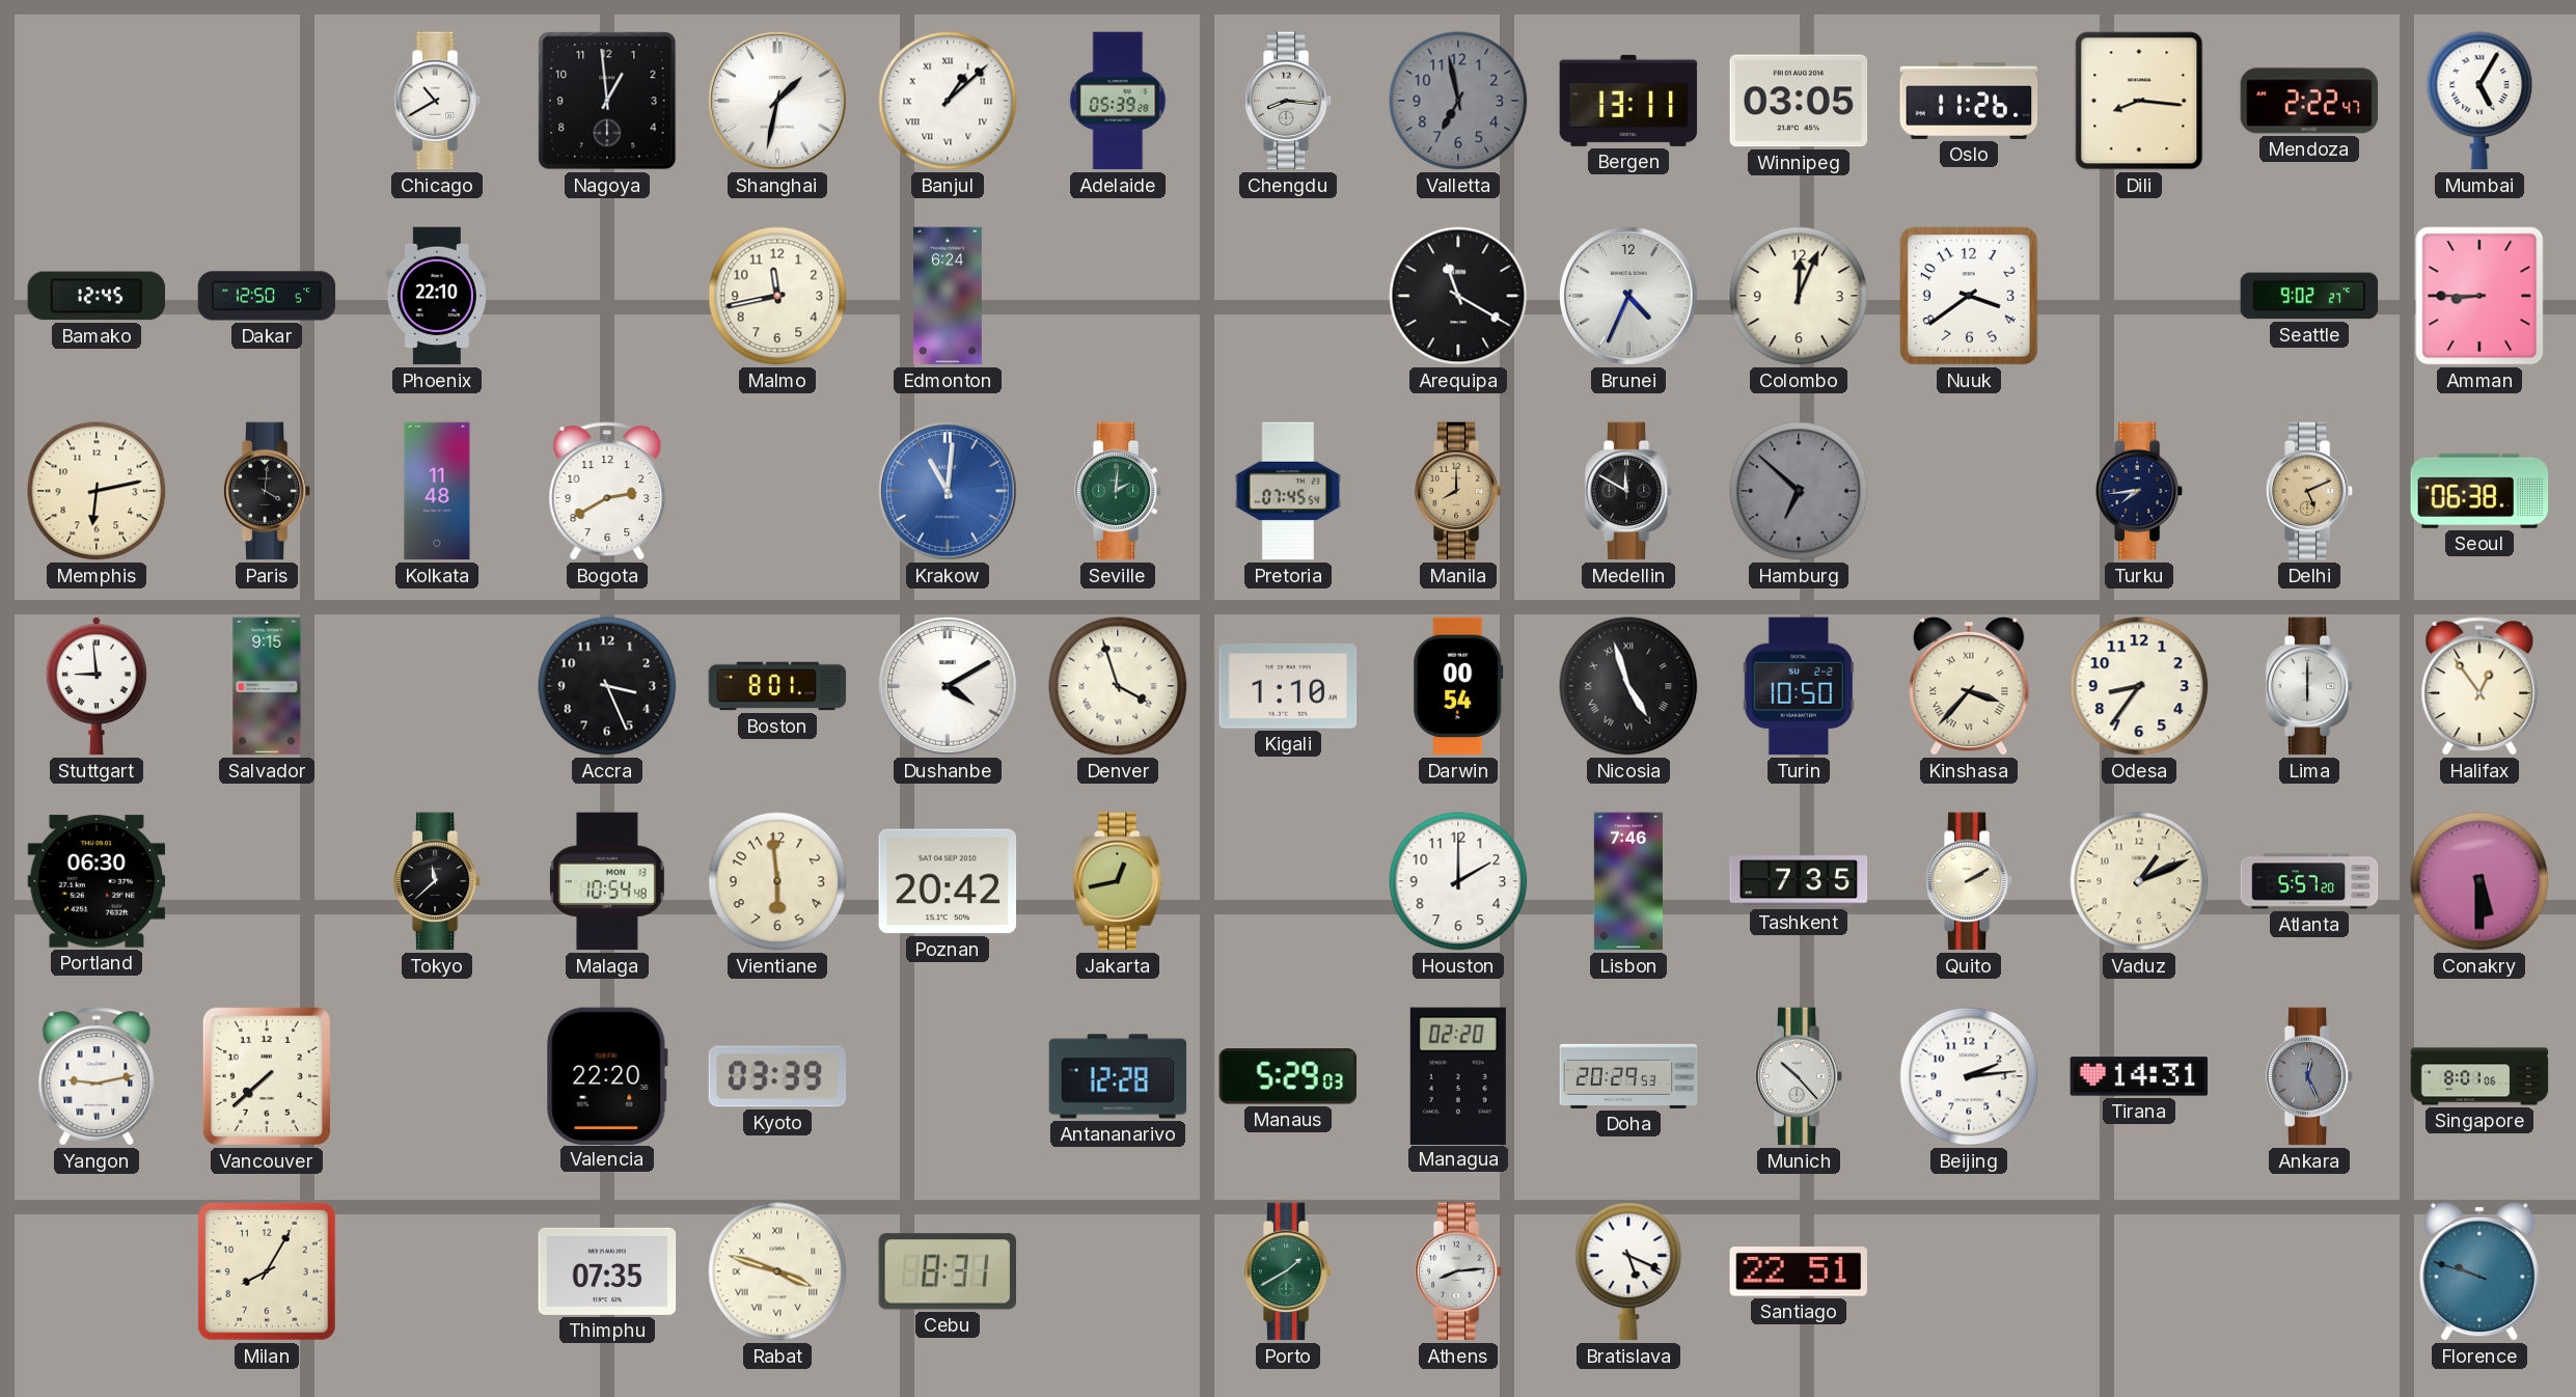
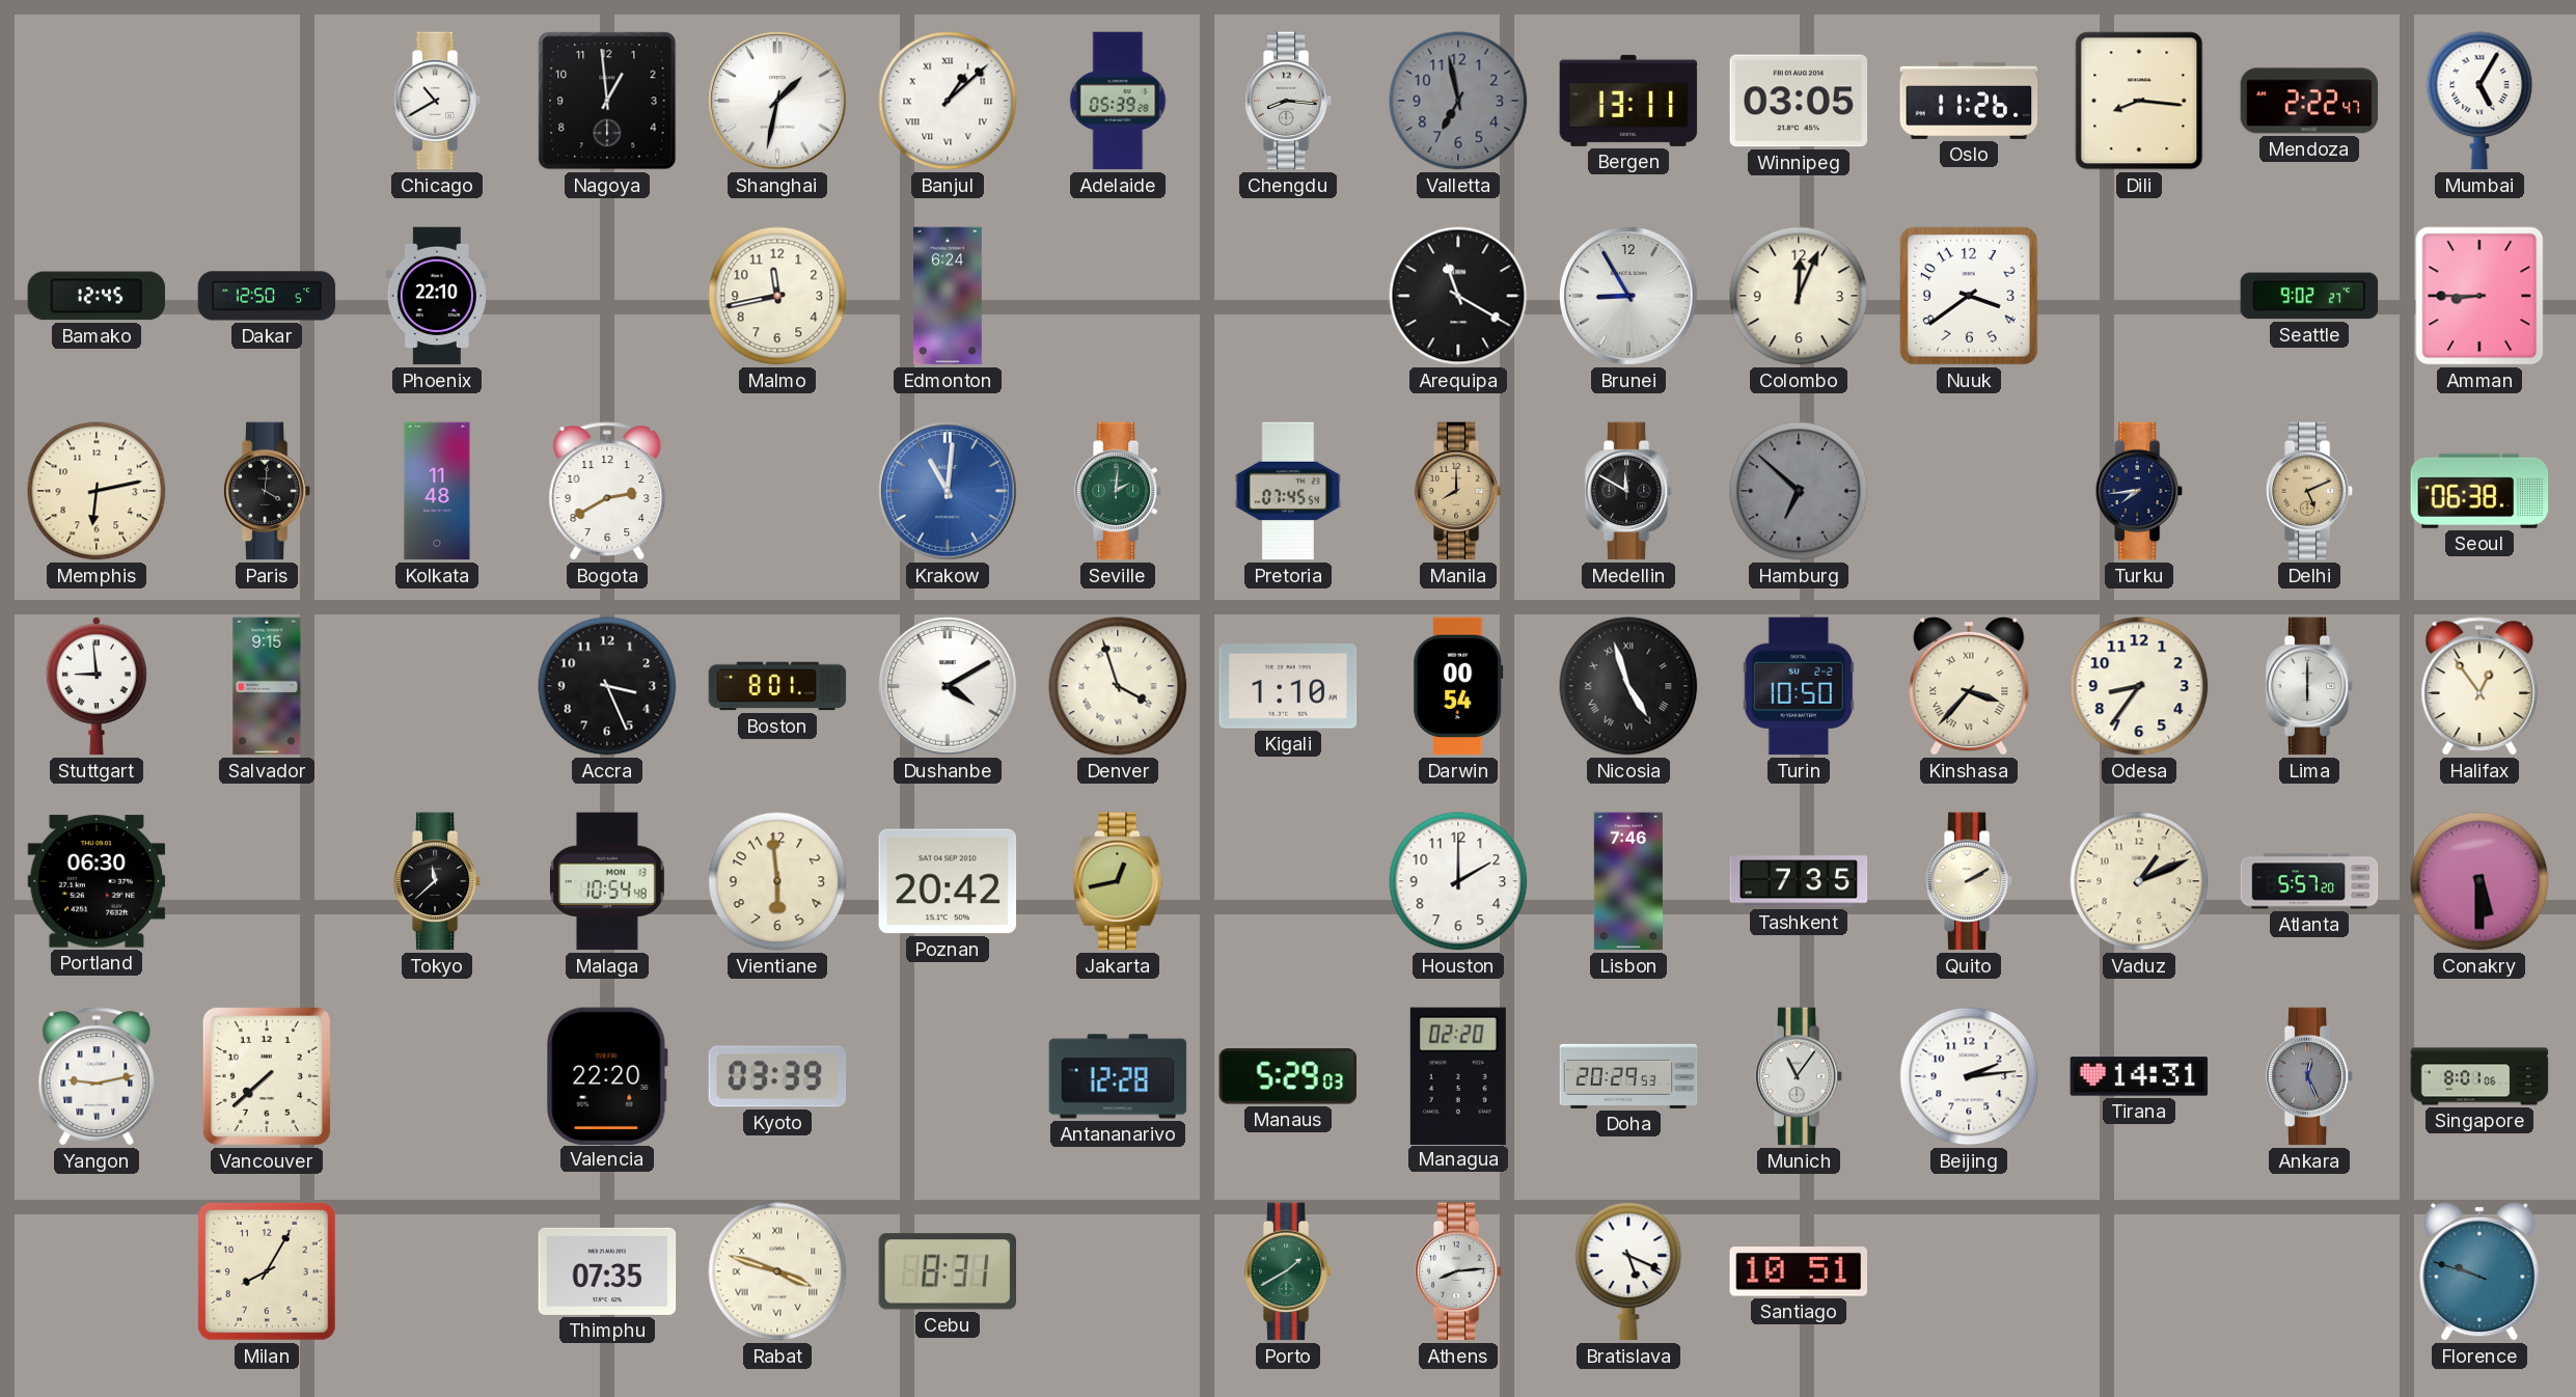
Brunei: 4:34 -> 8:55 (1628, 296)
Munich: 10:23 -> 11:06 (1799, 1076)
Santiago: 22:51 -> 10:51 (1799, 1271)
